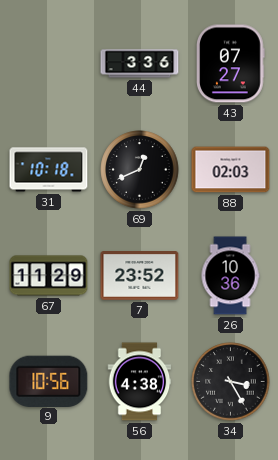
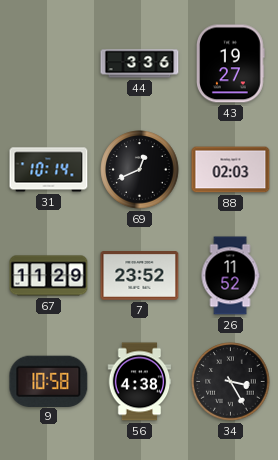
43: 07:27 -> 19:27 (231, 64)
31: 10:18 -> 10:14 (49, 170)
26: 10:36 -> 11:52 (230, 276)
9: 10:56 -> 10:58 (49, 381)
